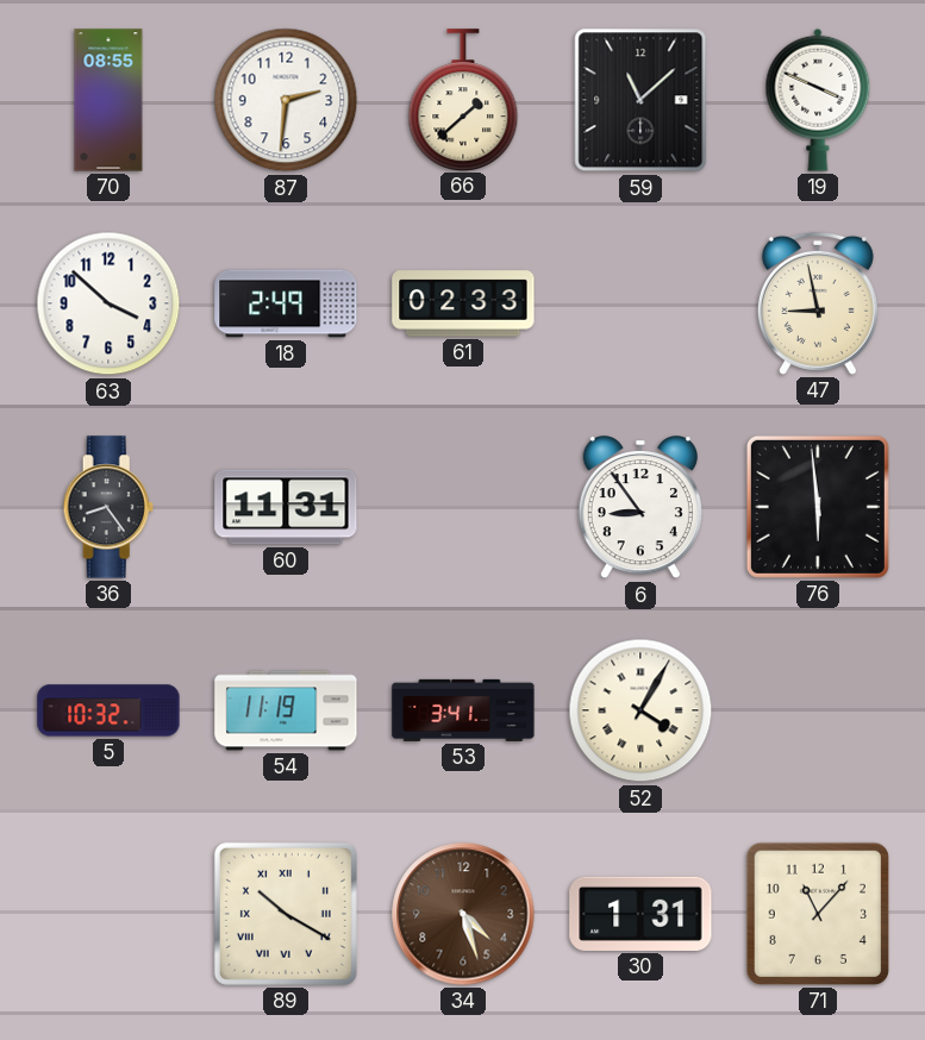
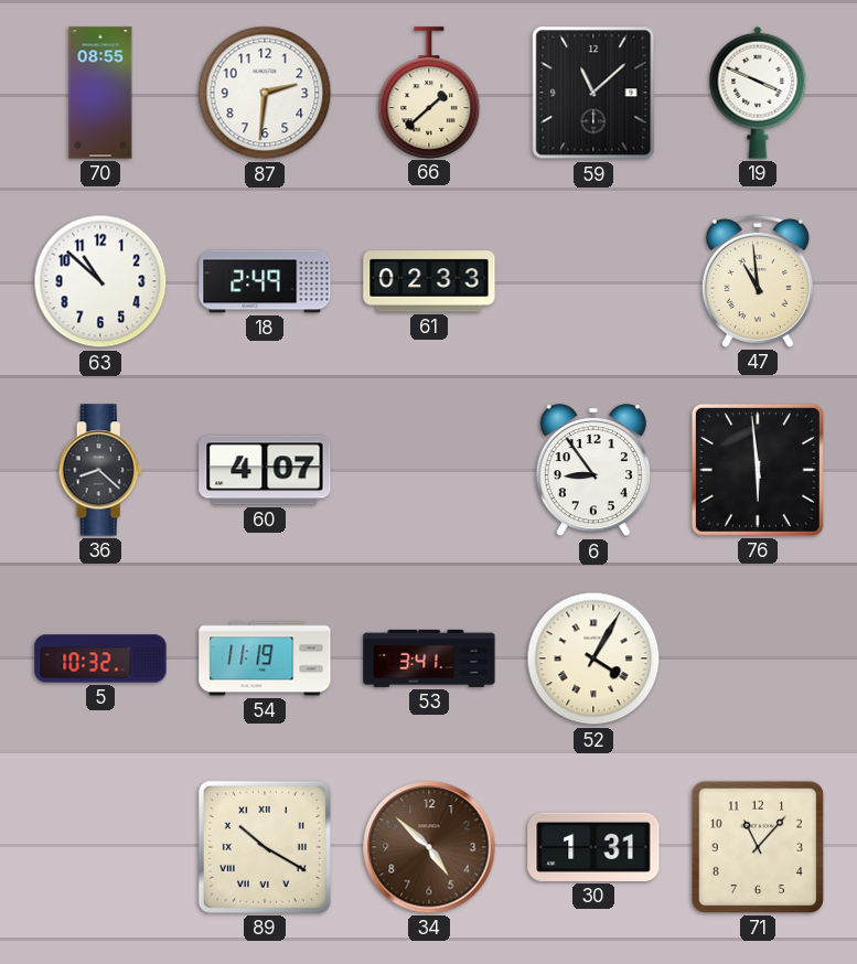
63: 3:52 -> 10:52 (100, 281)
47: 8:58 -> 10:59 (758, 281)
36: 8:24 -> 8:22 (100, 470)
60: 11:31 -> 4:07 (265, 470)
34: 4:27 -> 4:52 (429, 847)
